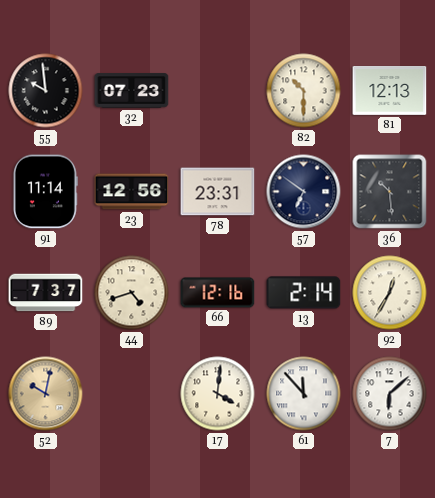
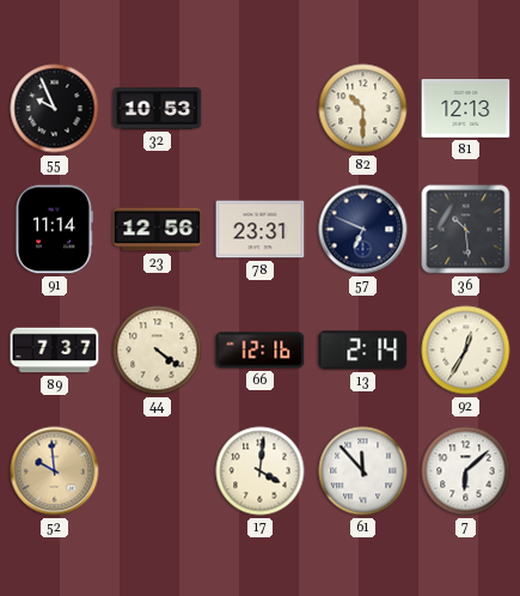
55: 9:59 -> 9:56 (55, 109)
32: 07:23 -> 10:53 (158, 109)
57: 6:51 -> 6:49 (363, 230)
44: 4:42 -> 4:21 (158, 351)
52: 10:02 -> 9:59 (55, 472)
